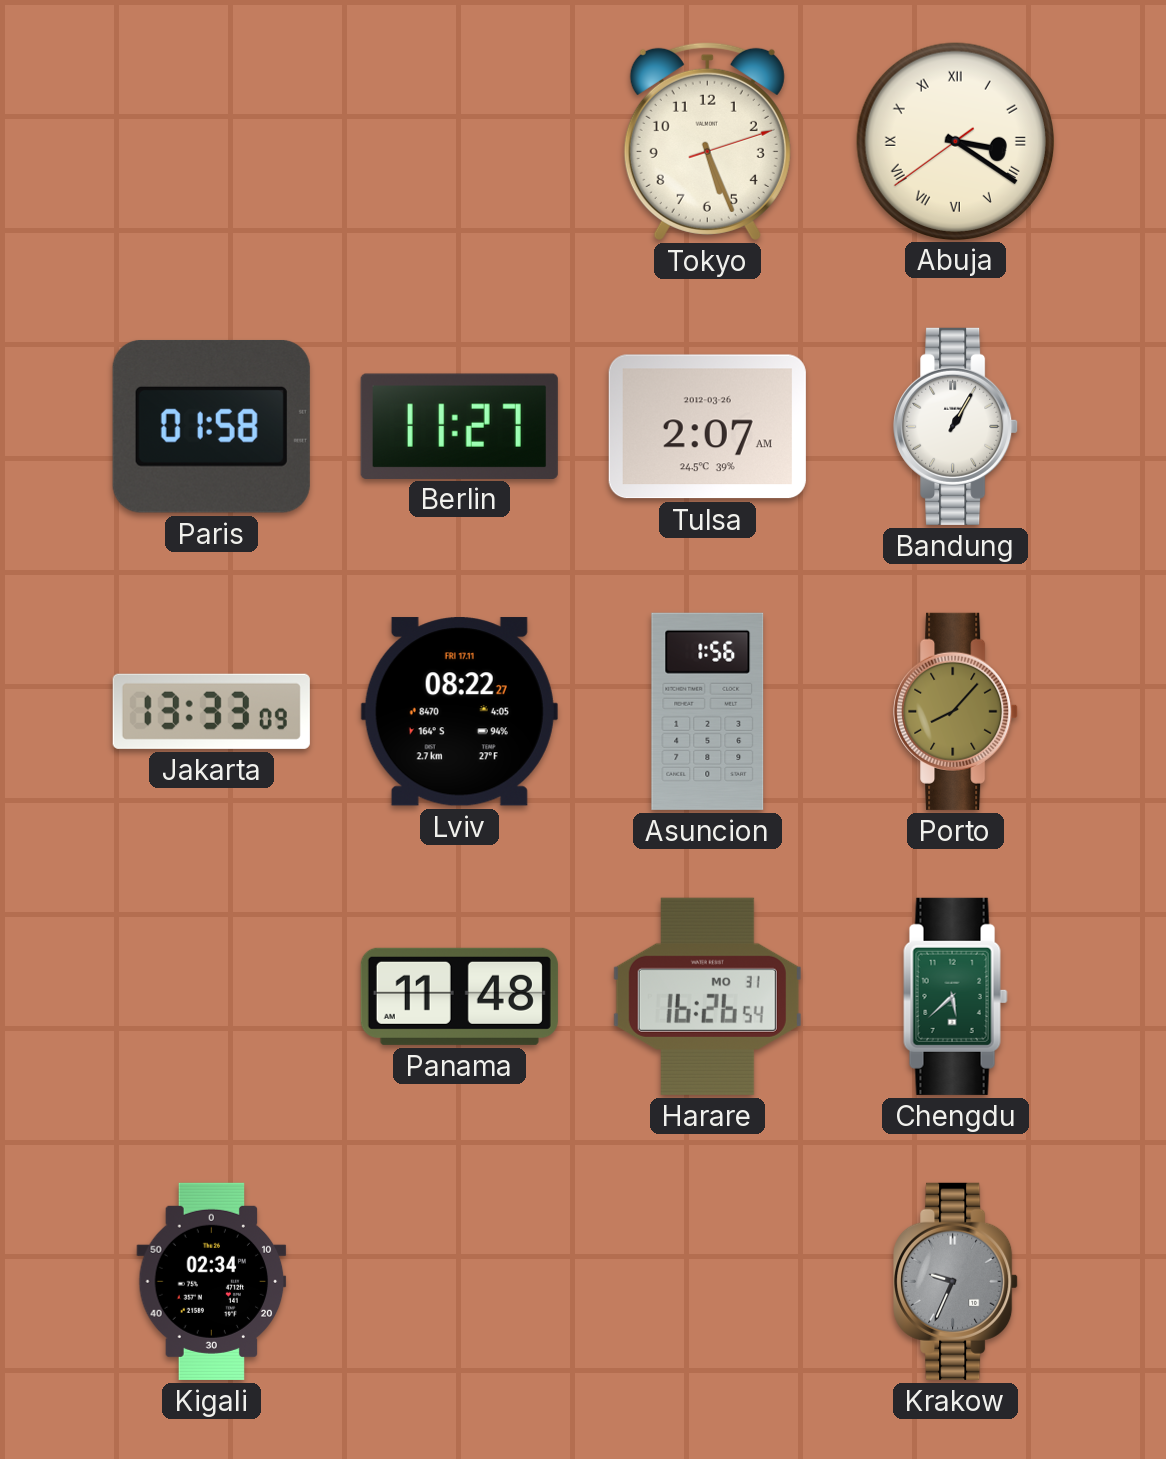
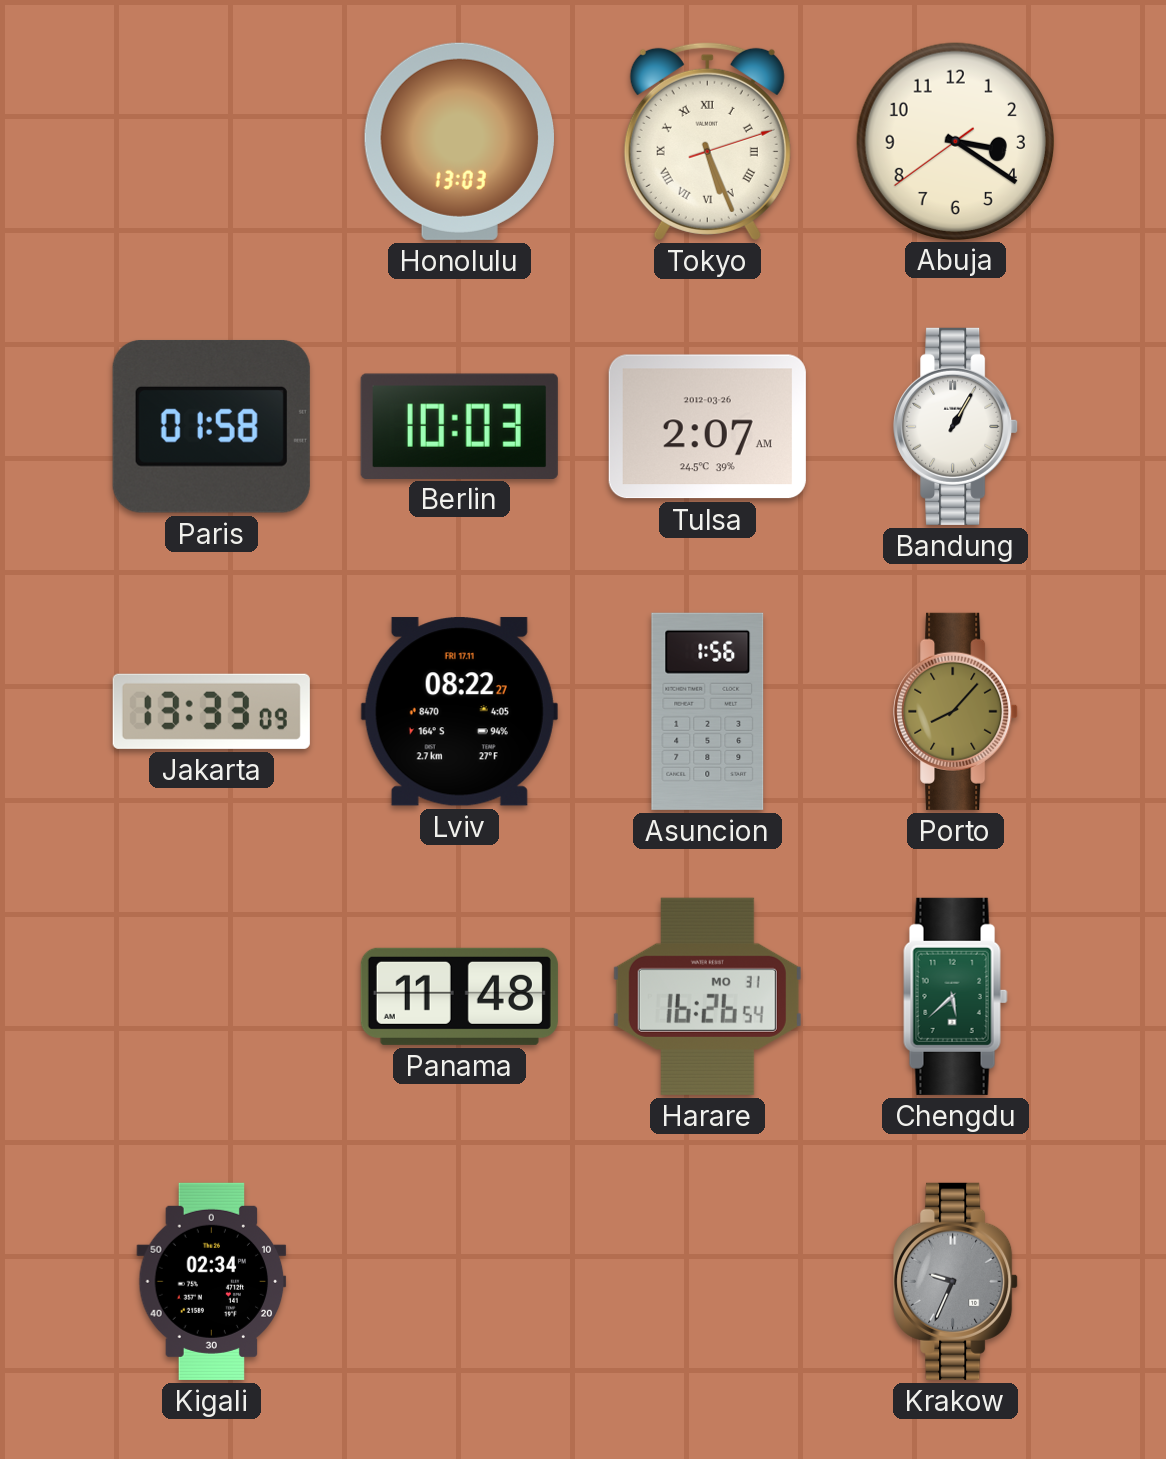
Honolulu: none -> 13:03 (459, 141)
Tokyo numerals: Arabic -> Roman (707, 141)
Abuja numerals: Roman -> Arabic (955, 141)
Berlin: 11:27 -> 10:03 (459, 426)
